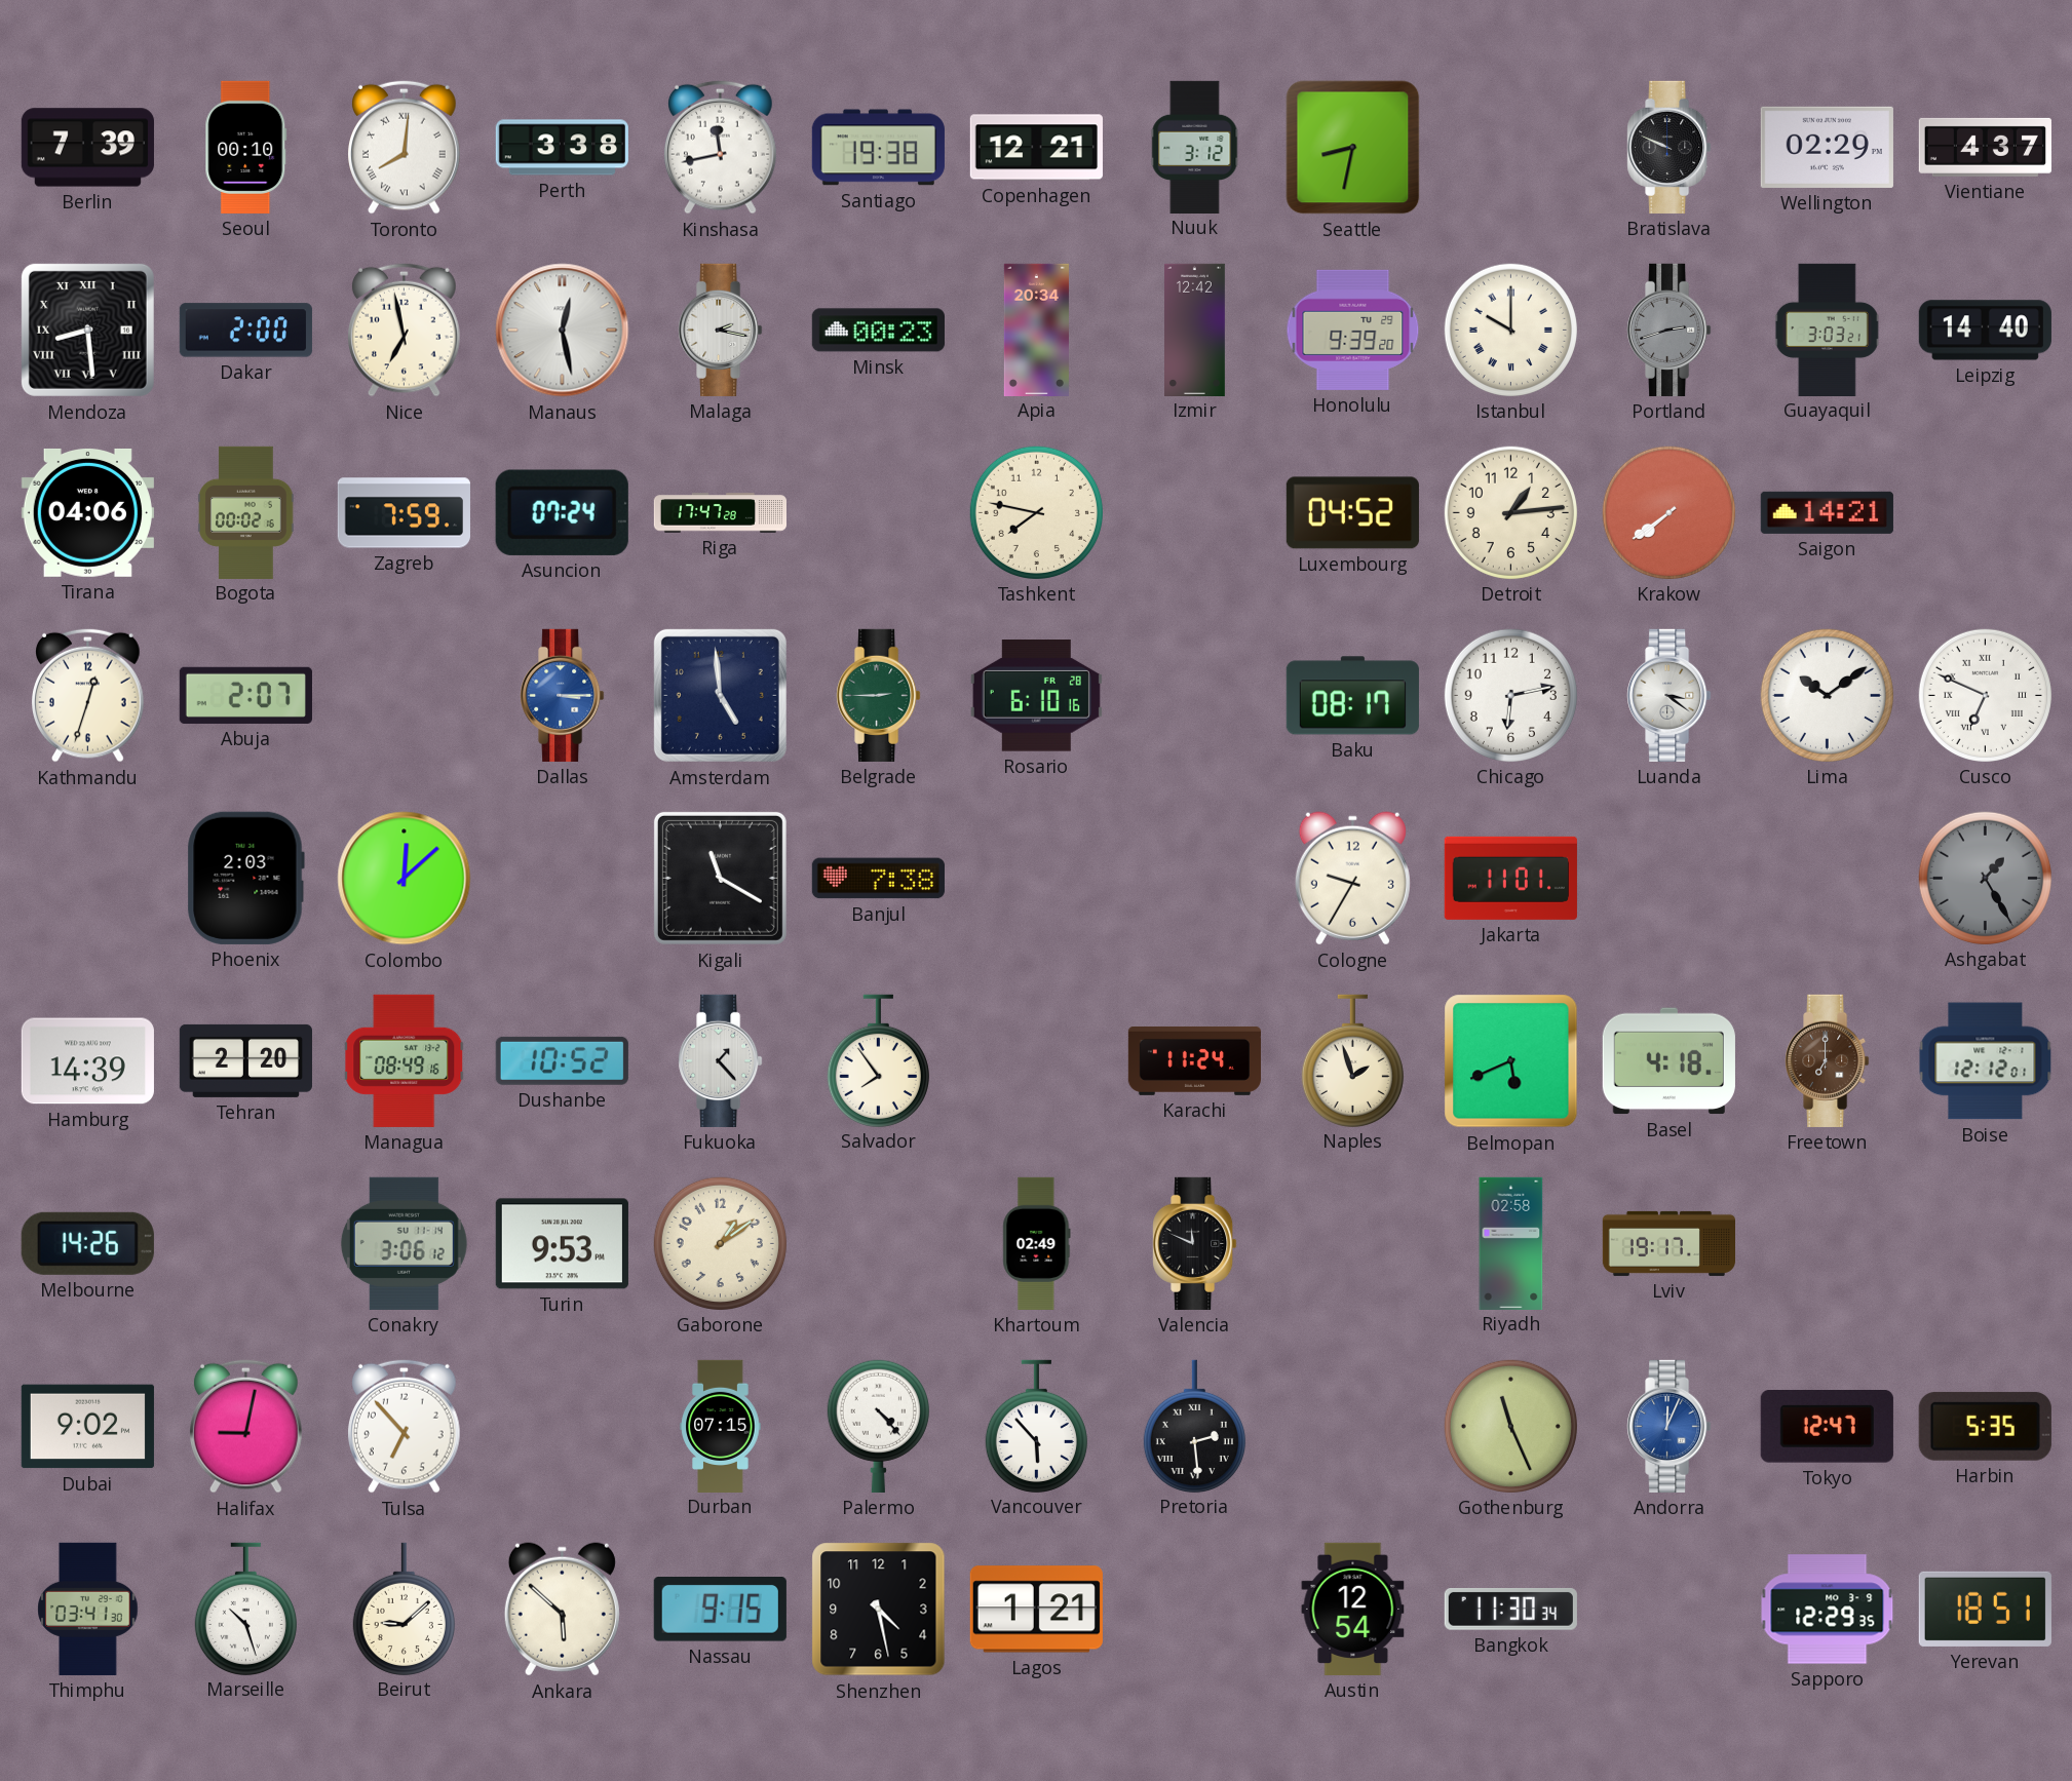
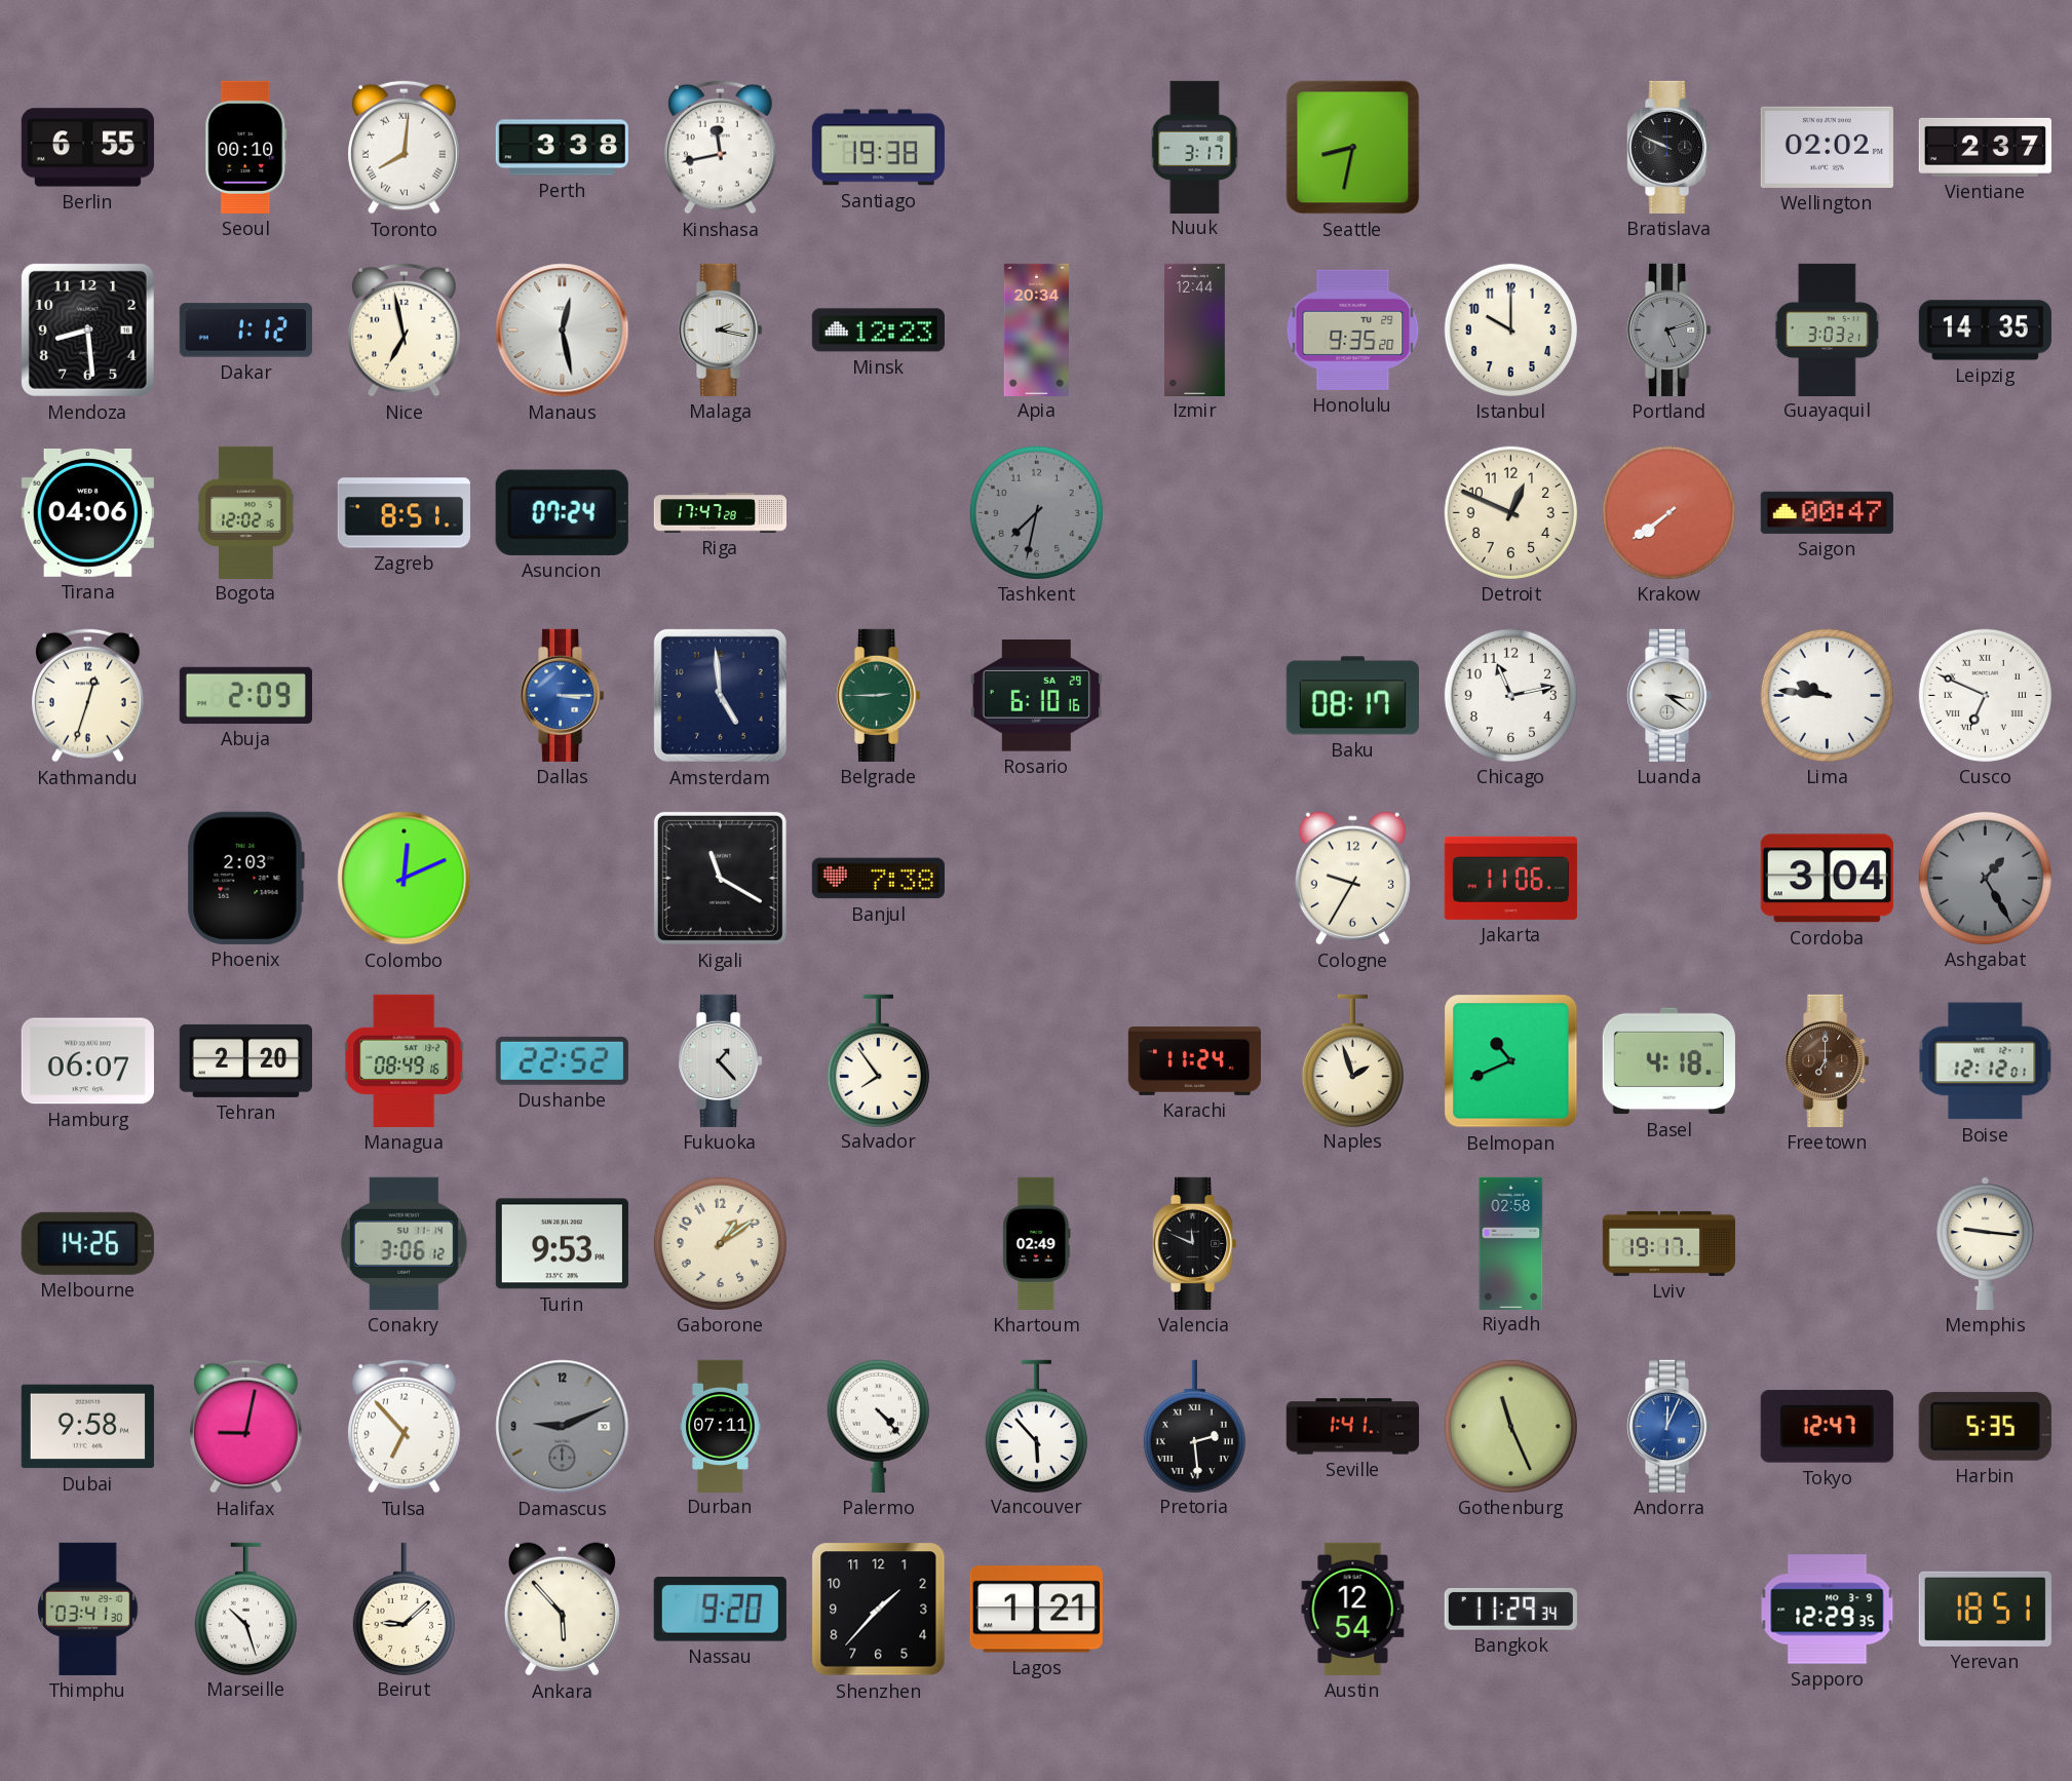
Berlin: 7:39 -> 6:55 (87, 148)
Copenhagen: 12:21 -> none (1036, 148)
Nuuk: 3:12 -> 3:17 (1195, 147)
Wellington: 02:29 -> 02:02 (1827, 147)
Vientiane: 4:37 -> 2:37 (1985, 147)
Mendoza numerals: Roman -> Arabic (87, 330)
Dakar: 2:00 -> 1:12 (245, 331)
Minsk: 00:23 -> 12:23 (878, 331)
Izmir: 12:42 -> 12:44 (1195, 330)
Honolulu: 9:39 -> 9:35 (1353, 330)
Istanbul numerals: Roman -> Arabic (1510, 330)
Portland: 2:42 -> 5:12 (1670, 330)
Leipzig: 14:40 -> 14:35 (1985, 331)
Bogota: 00:02 -> 12:02 (246, 512)
Zagreb: 7:59 -> 8:51 (404, 513)
Tashkent: 7:47 -> 7:32 (1036, 512)
Tashkent dial: cream -> grey (1036, 512)
Luxembourg: 04:52 -> none (1352, 513)
Detroit: 1:14 -> 12:49 (1510, 512)
Saigon: 14:21 -> 00:47 (1827, 512)
Abuja: 2:07 -> 2:09 (245, 695)
Rosario date: FR 28 -> SA 29 (1036, 696)
Chicago: 6:13 -> 11:13 (1510, 695)
Lima: 10:09 -> 9:46 (1827, 695)
Colombo: 12:08 -> 12:11 (405, 879)
Jakarta: 11:01 -> 11:06 (1510, 878)
Cordoba: none -> 3:04 (1827, 879)
Hamburg: 14:39 -> 06:07 (87, 1061)
Dushanbe: 10:52 -> 22:52 (562, 1060)
Belmopan: 5:41 -> 10:41 (1511, 1061)
Memphis: none -> 9:16 (1985, 1243)
Dubai: 9:02 -> 9:58 (87, 1427)
Damascus: none -> 9:11 (563, 1427)
Durban: 07:15 -> 07:11 (721, 1426)
Seville: none -> 1:41 (1352, 1427)
Ankara: 5:52 -> 5:53 (562, 1610)
Nassau: 9:15 -> 9:20 (720, 1610)
Shenzhen: 4:28 -> 1:37 (879, 1610)
Bangkok: 11:30 -> 11:29 (1510, 1610)
